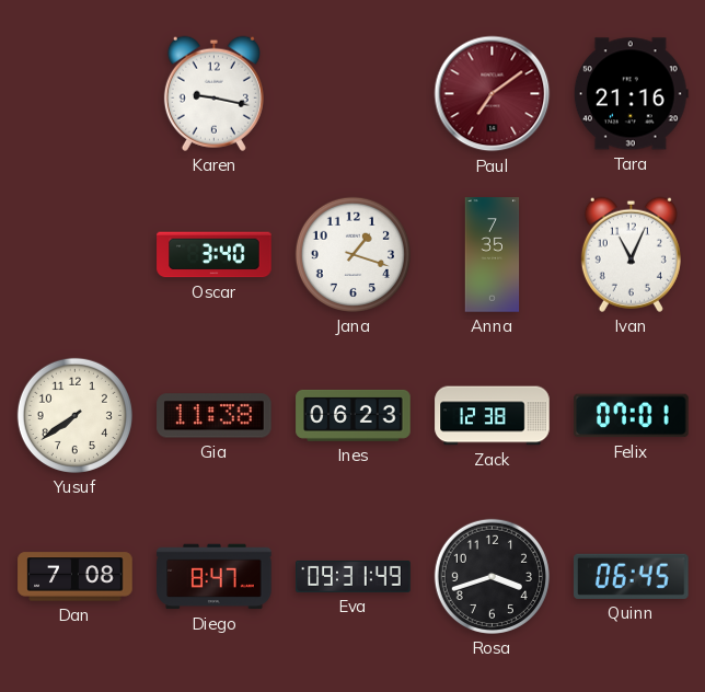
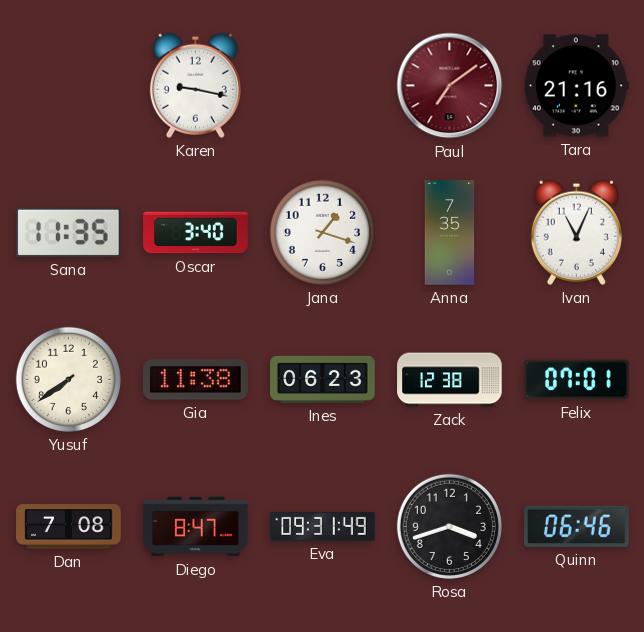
Sana: none -> 11:35 (69, 232)
Quinn: 06:45 -> 06:46 (577, 526)
